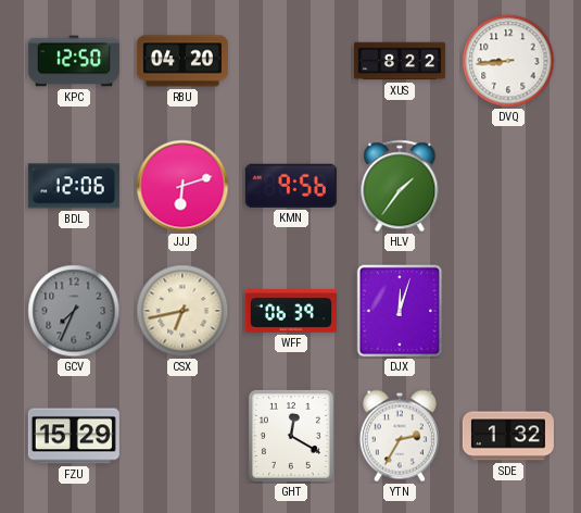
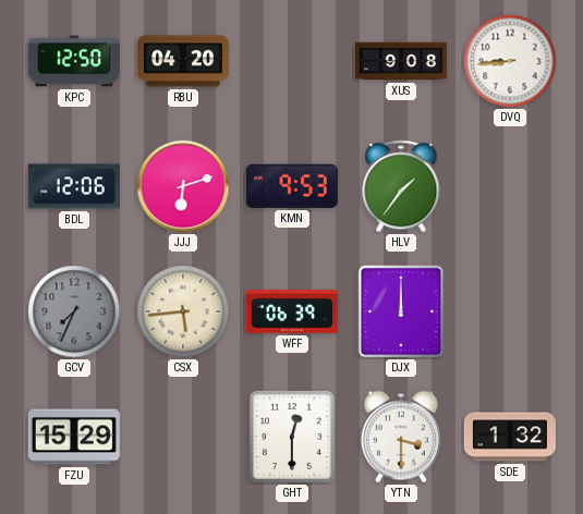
XUS: 8:22 -> 9:08 (401, 61)
KMN: 9:56 -> 9:53 (292, 186)
CSX: 6:43 -> 5:44 (183, 311)
DJX: 12:03 -> 12:00 (401, 311)
GHT: 12:20 -> 12:30 (292, 437)
YTN: 2:35 -> 3:30 (401, 437)
